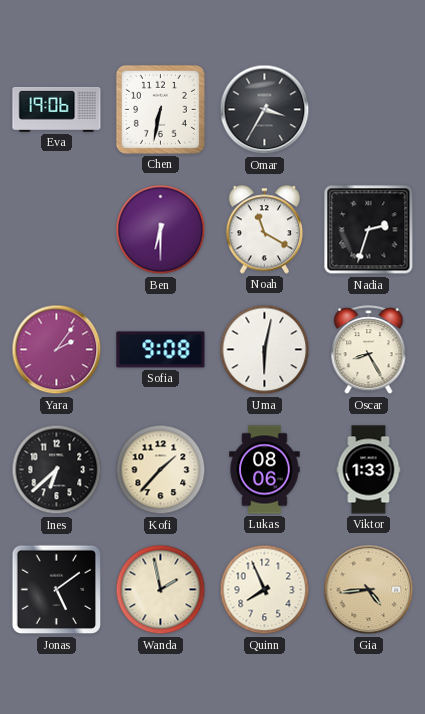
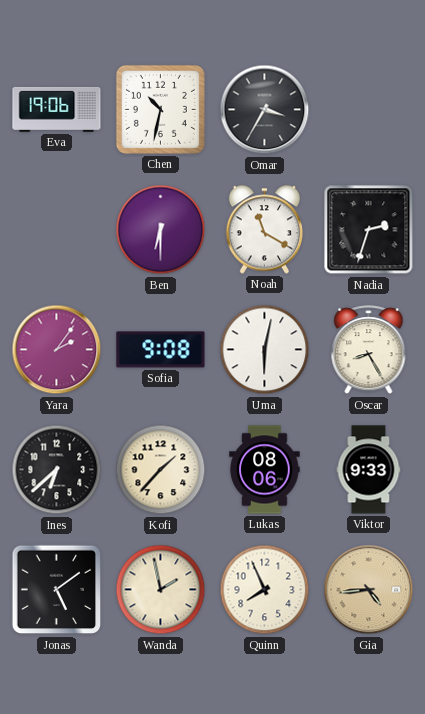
Chen: 6:32 -> 10:32 (160, 109)
Viktor: 1:33 -> 9:33 (369, 470)
